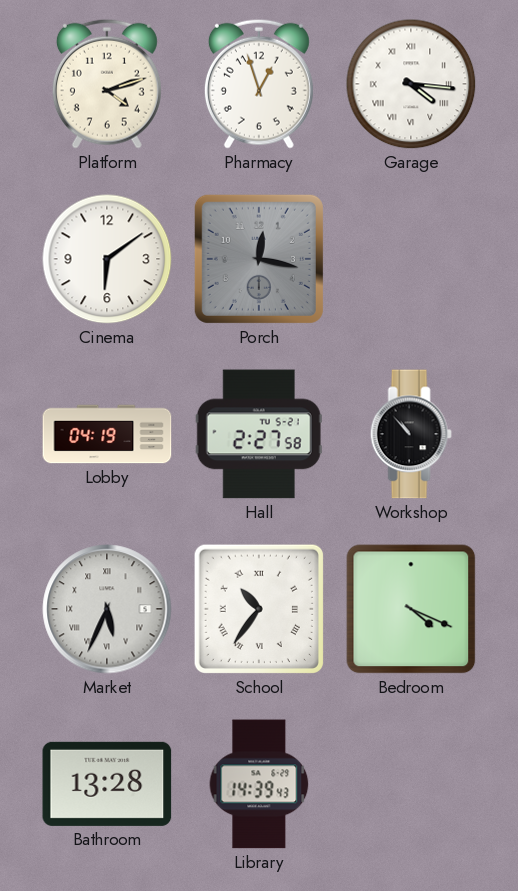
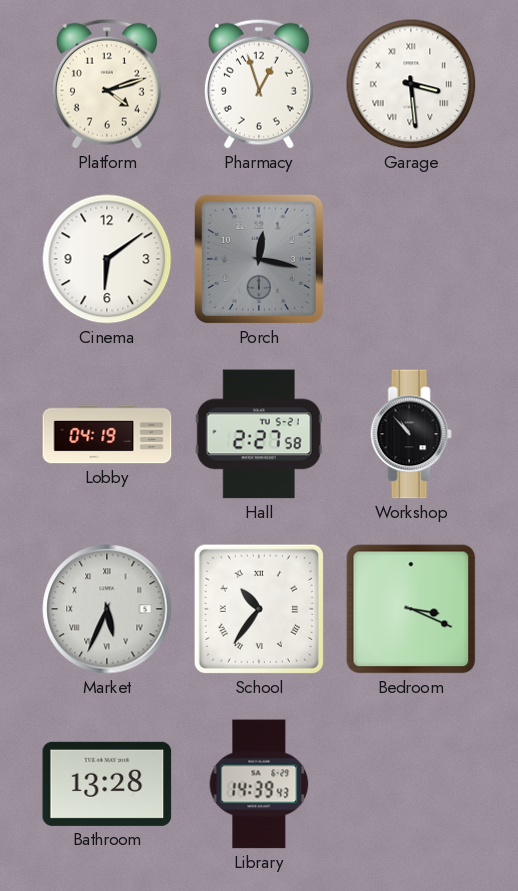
Garage: 4:16 -> 3:29 (411, 84)
Bedroom: 4:19 -> 3:19 (411, 609)
